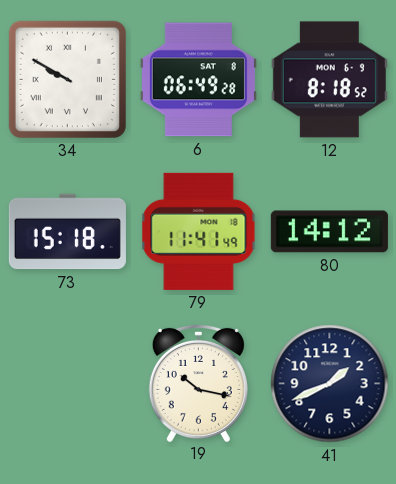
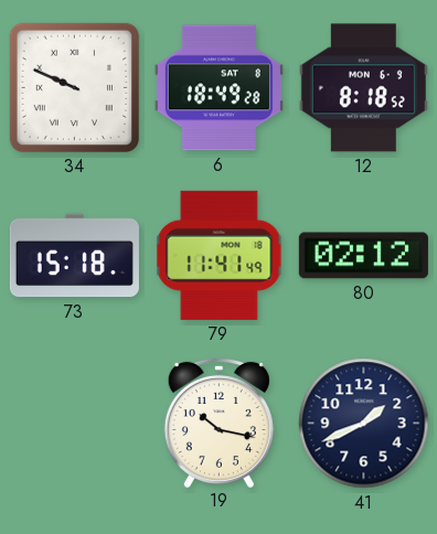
34: 9:50 -> 9:49 (74, 87)
6: 06:49 -> 18:49 (218, 88)
80: 14:12 -> 02:12 (363, 256)
